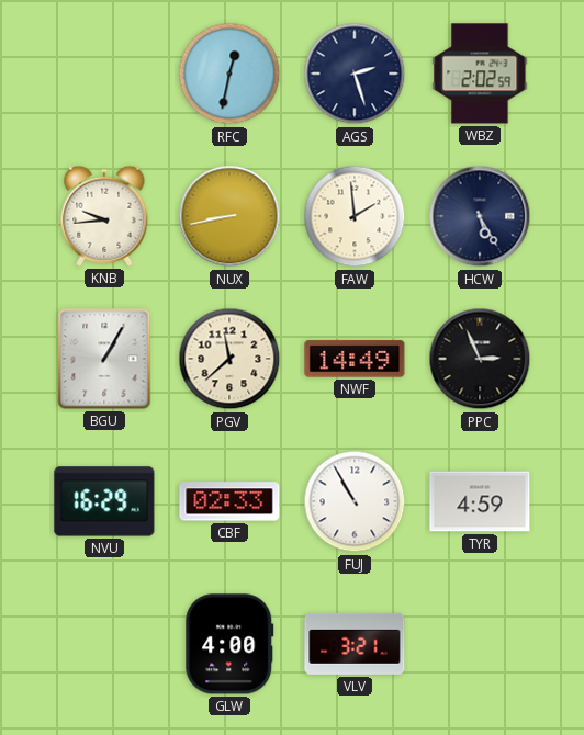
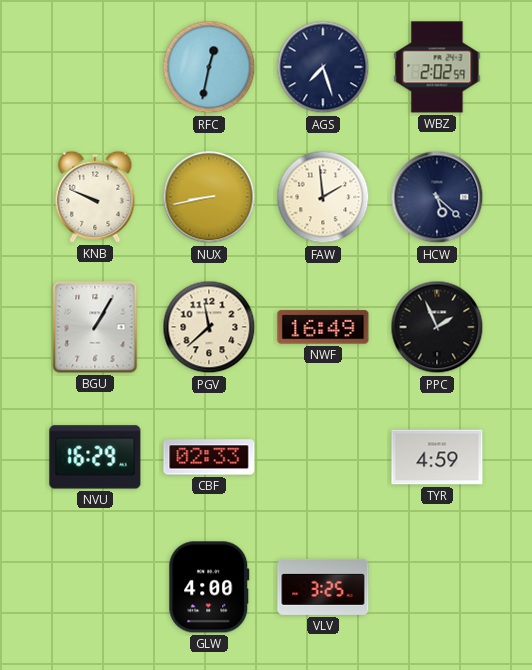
AGS: 2:27 -> 7:27 (323, 67)
KNB: 9:44 -> 9:49 (95, 197)
HCW: 5:25 -> 5:22 (437, 197)
NWF: 14:49 -> 16:49 (323, 327)
PPC: 2:56 -> 1:56 (437, 327)
FUJ: 10:55 -> none (355, 501)
VLV: 3:21 -> 3:25 (323, 587)
